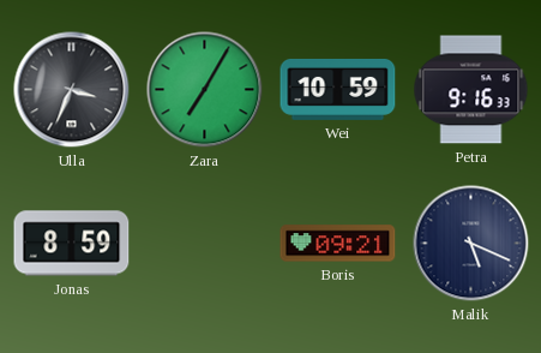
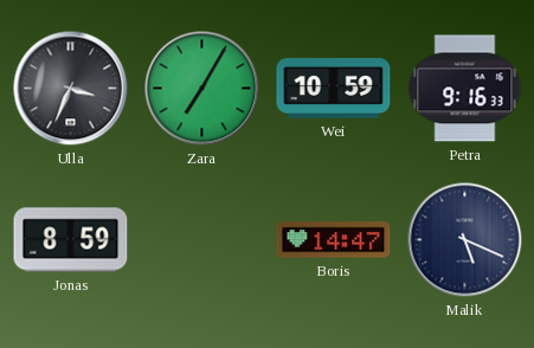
Boris: 09:21 -> 14:47 (334, 240)
